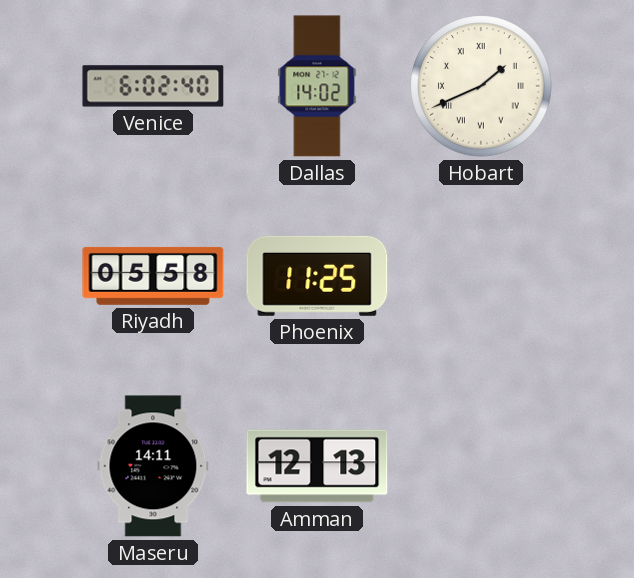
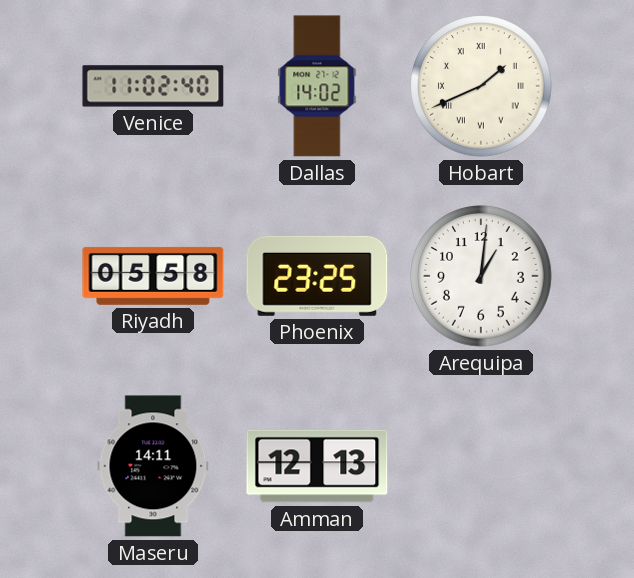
Venice: 6:02 -> 11:02 (153, 86)
Phoenix: 11:25 -> 23:25 (317, 276)
Arequipa: none -> 1:01 (481, 276)
